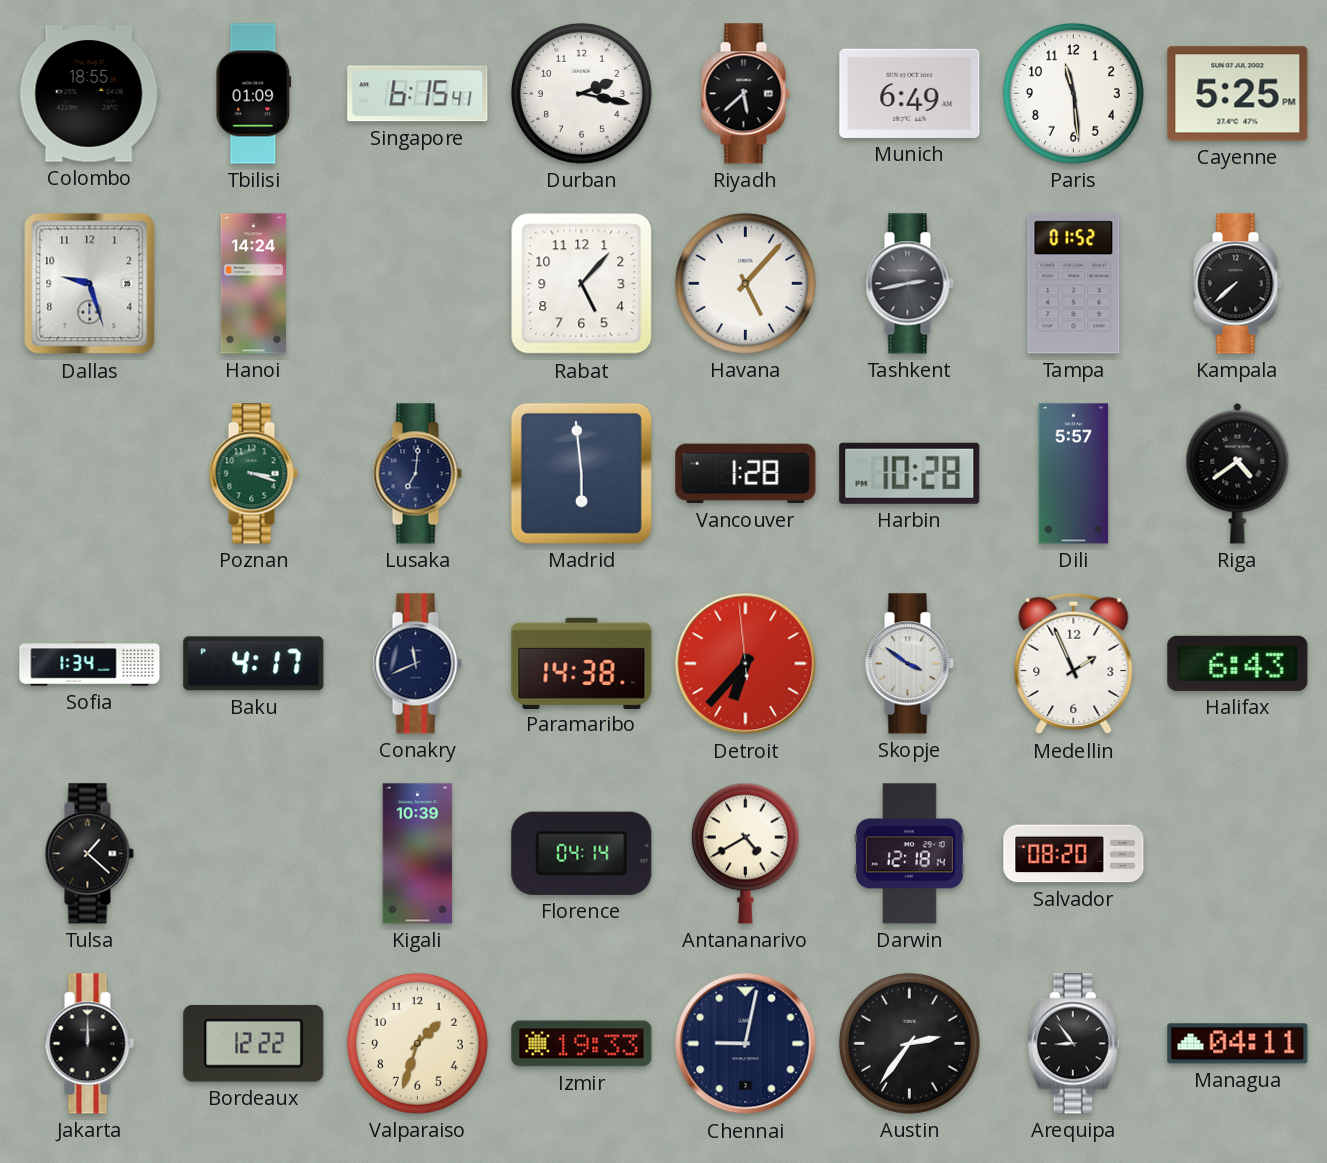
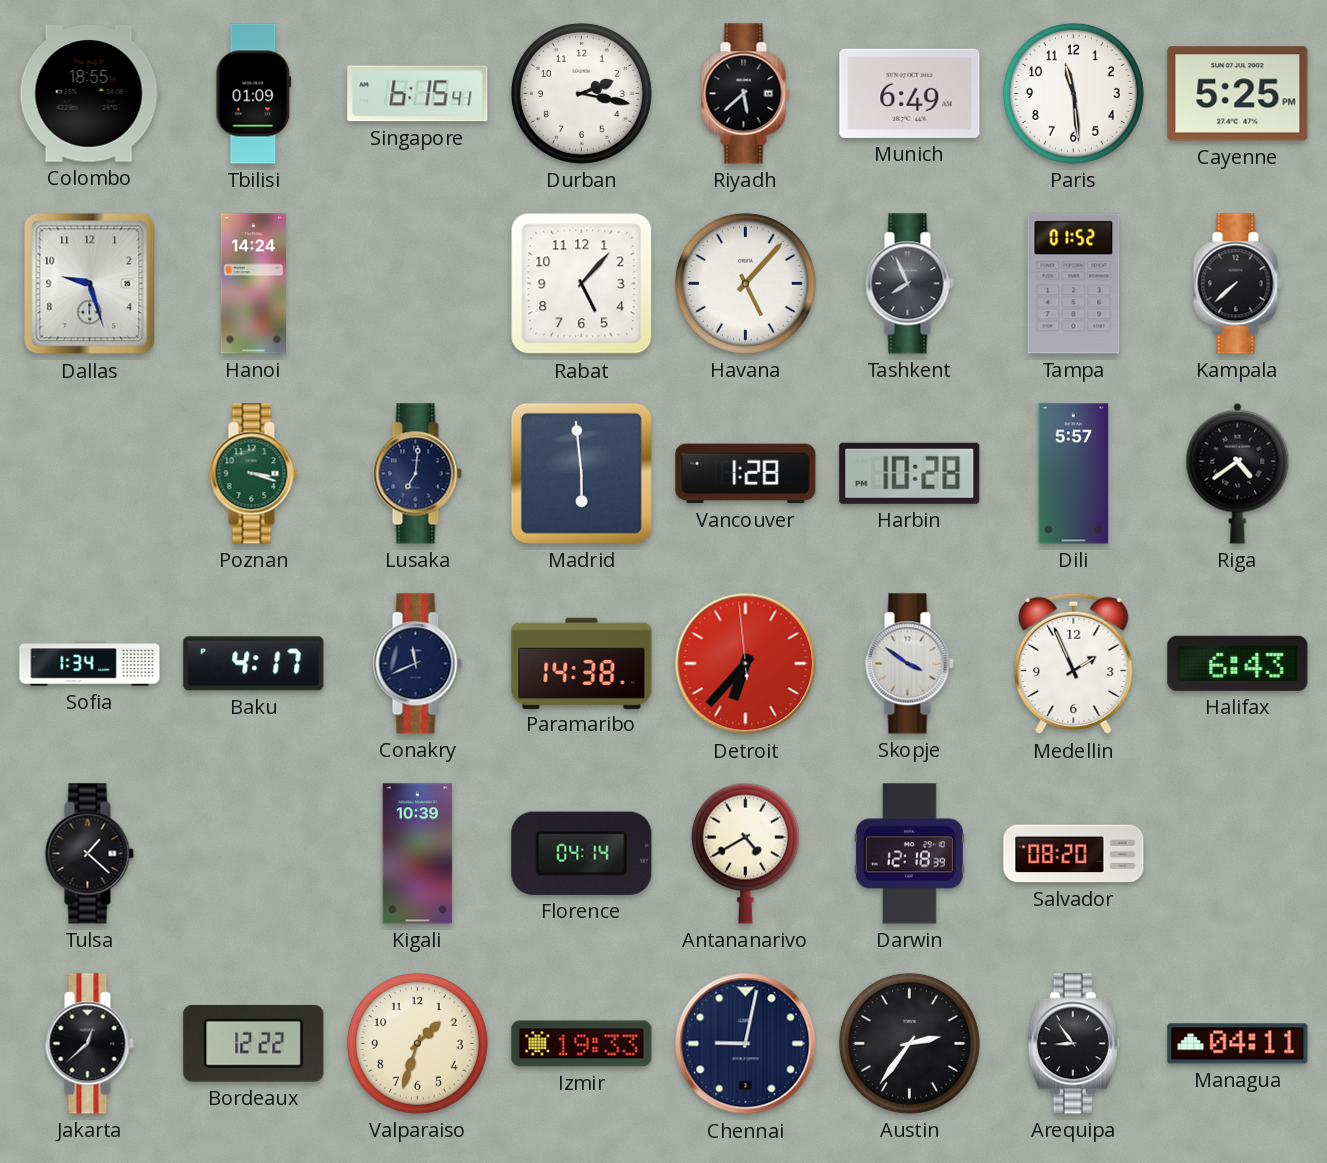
Tashkent: 2:43 -> 7:56 (909, 284)
Darwin: 12:18:14 -> 12:18:39 (909, 854)
Jakarta: 12:00 -> 12:38 (89, 1044)
